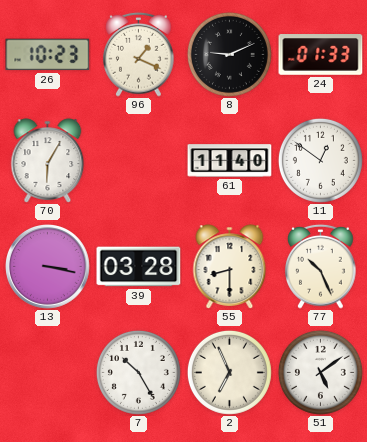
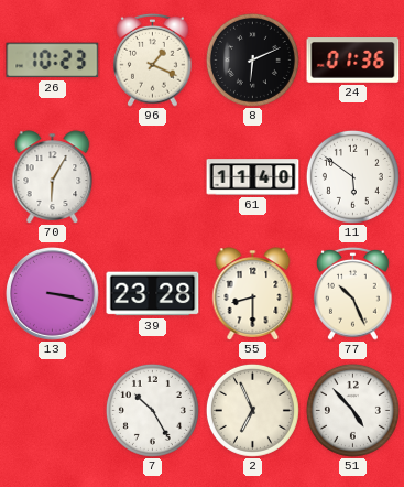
8: 9:11 -> 6:11 (252, 59)
24: 01:33 -> 01:36 (353, 61)
11: 12:51 -> 5:51 (352, 176)
39: 03:28 -> 23:28 (153, 294)
51: 5:09 -> 4:53 (352, 410)
